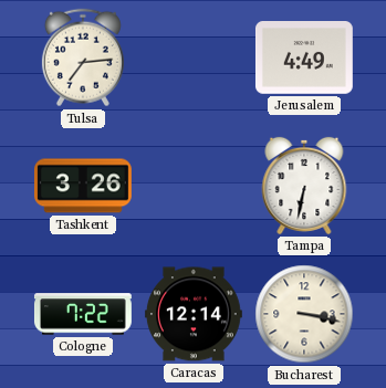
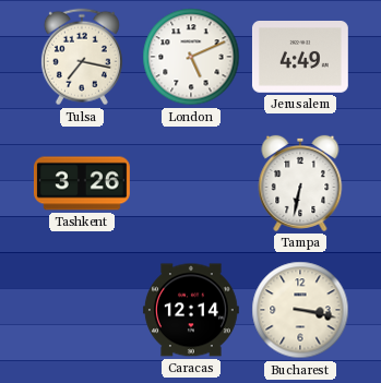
Tulsa: 7:14 -> 7:17 (82, 57)
London: none -> 5:11 (191, 57)
Cologne: 7:22 -> none (83, 314)
